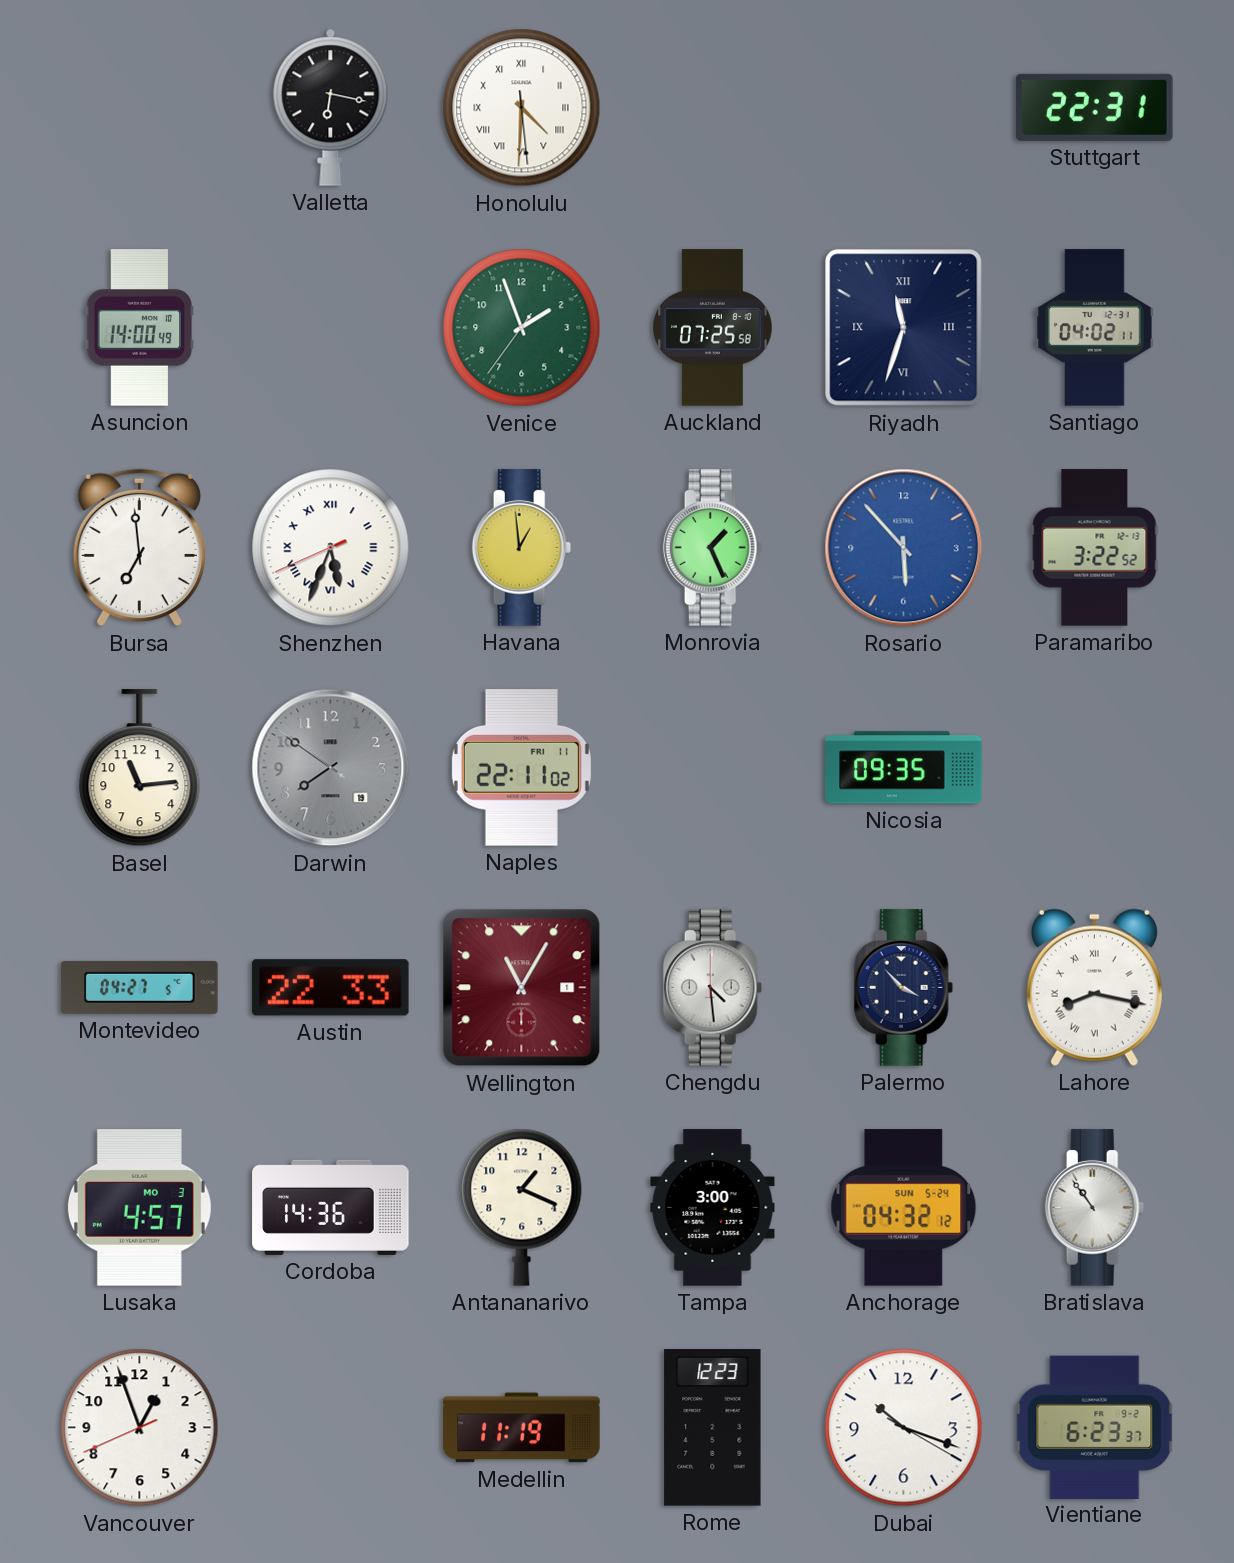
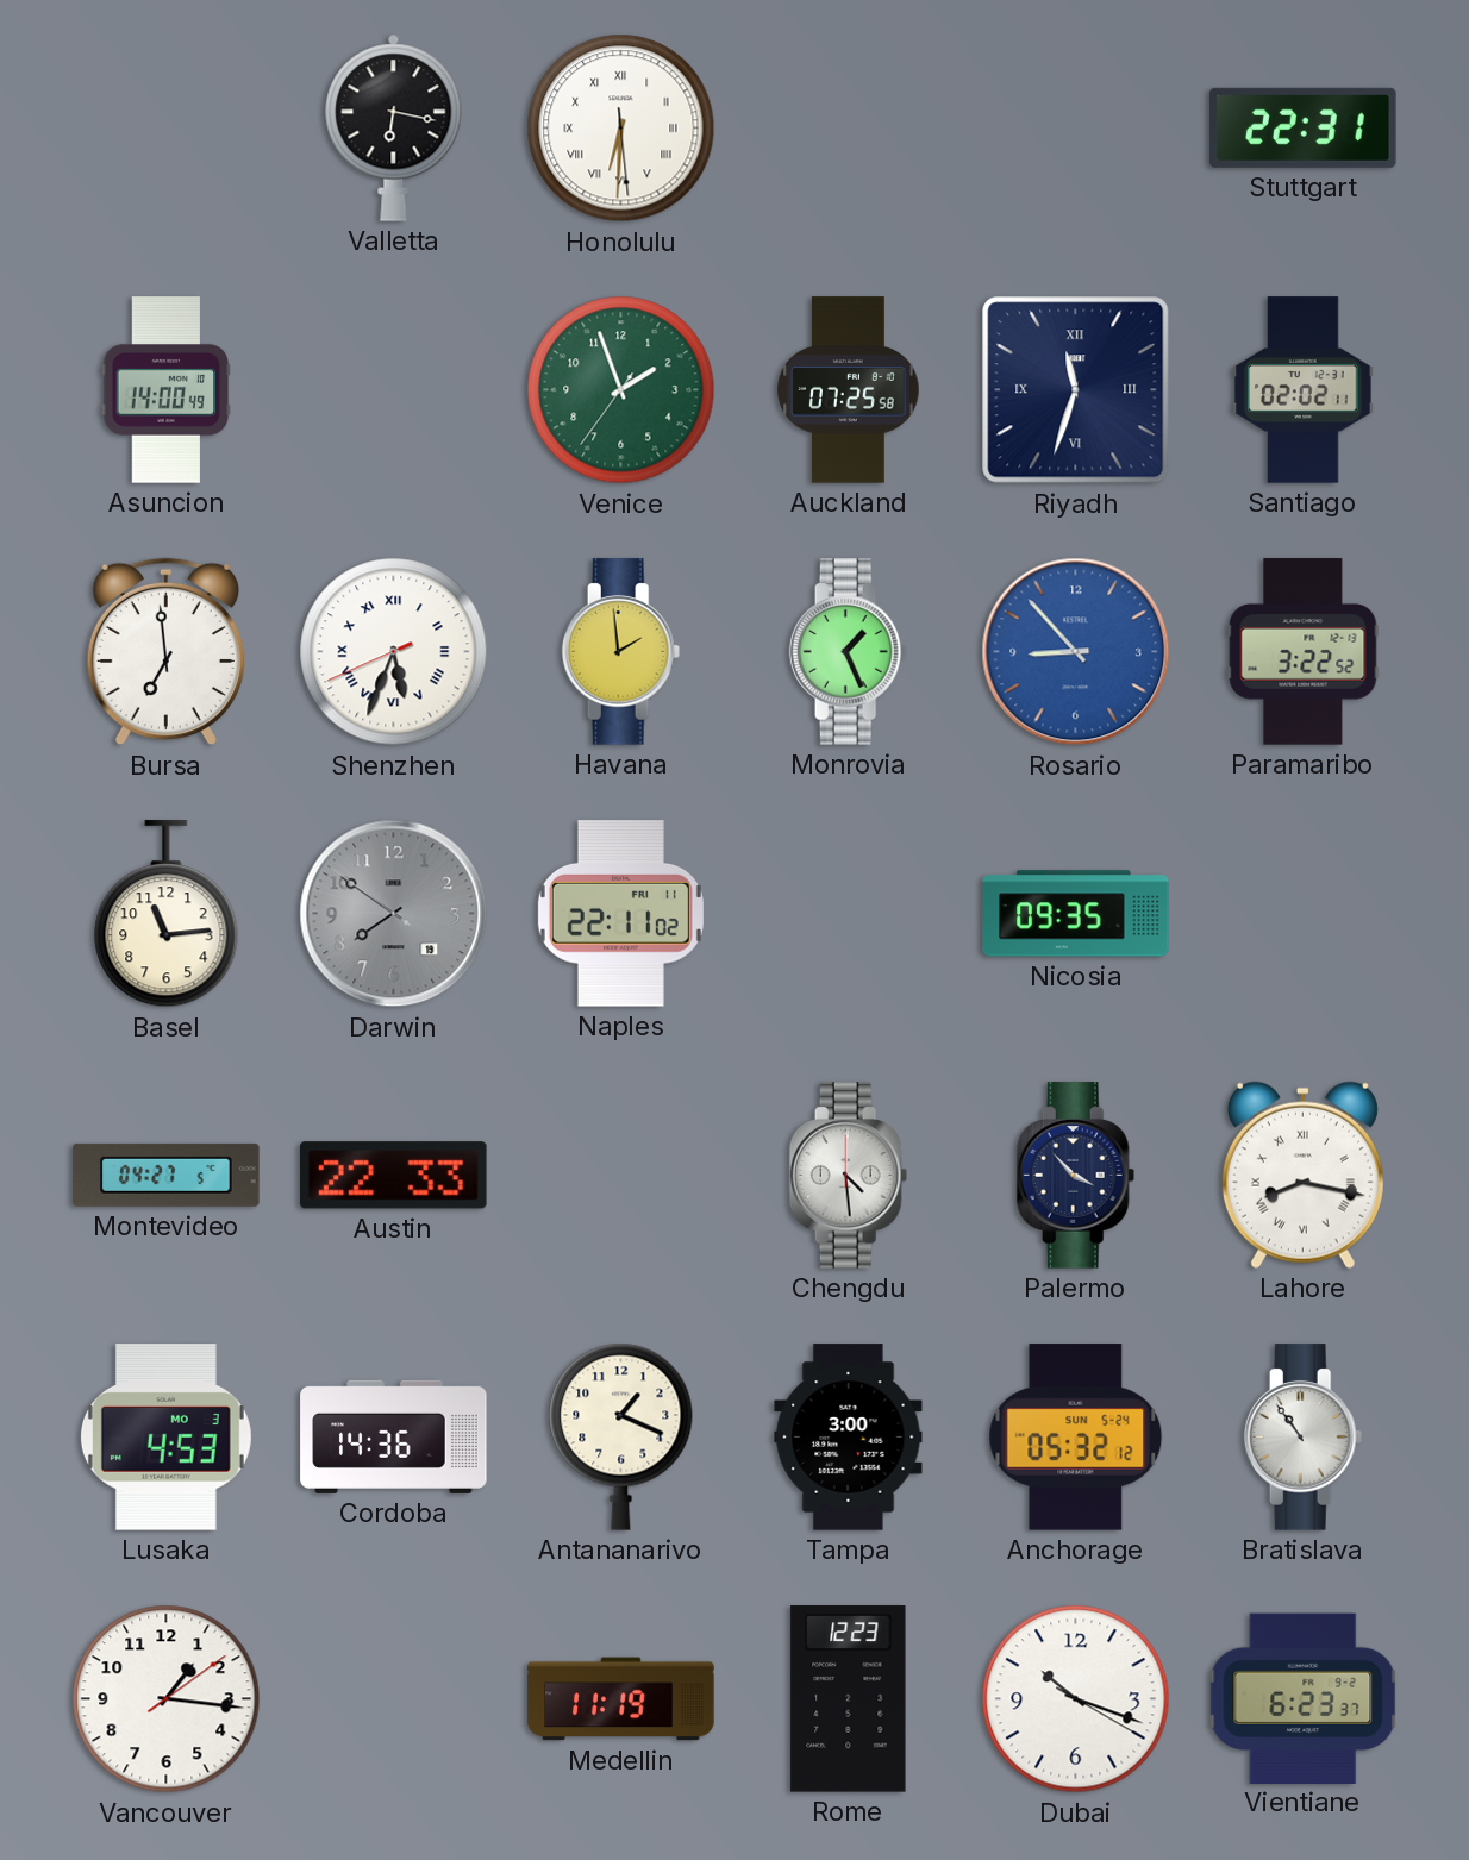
Honolulu: 4:30 -> 6:30 (621, 129)
Santiago: 04:02 -> 02:02 (1304, 390)
Havana: 12:59 -> 1:59 (621, 652)
Rosario: 5:53 -> 8:53 (1076, 652)
Wellington: 11:05 -> none (522, 988)
Lusaka: 4:57 -> 4:53 (165, 1438)
Anchorage: 04:32 -> 05:32 (1076, 1438)
Vancouver: 12:56 -> 1:16 (167, 1699)
